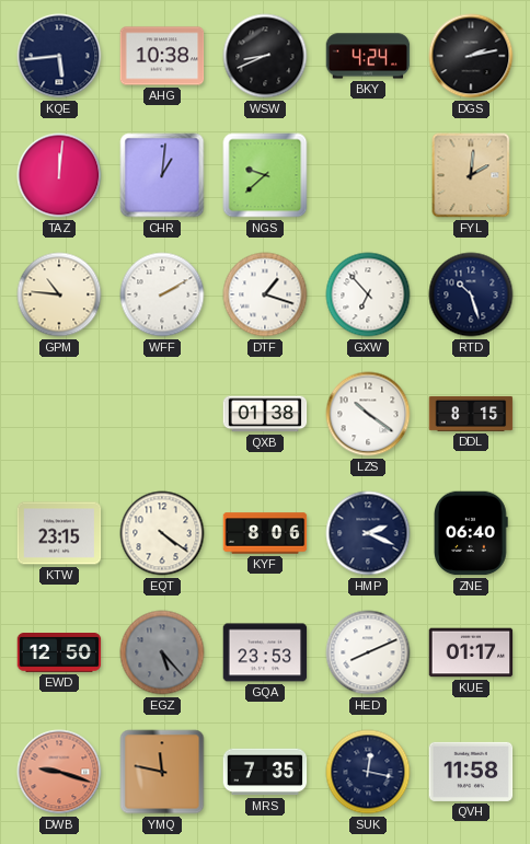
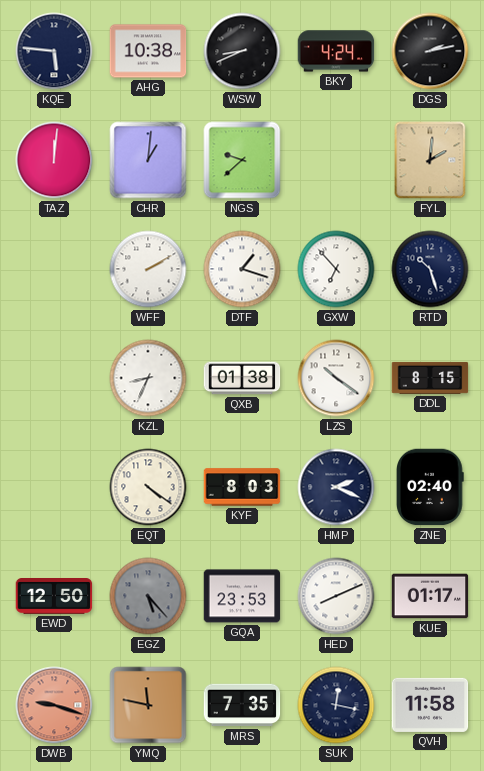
KQE: 5:44 -> 5:46 (54, 51)
GPM: 10:46 -> none (59, 294)
KZL: none -> 8:34 (148, 378)
KTW: 23:15 -> none (59, 533)
KYF: 8:06 -> 8:03 (242, 487)
ZNE: 06:40 -> 02:40 (431, 487)
